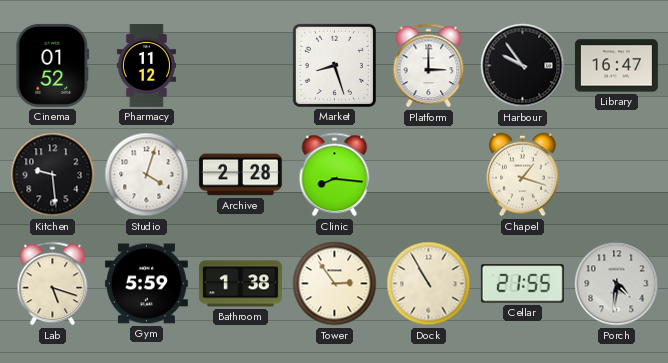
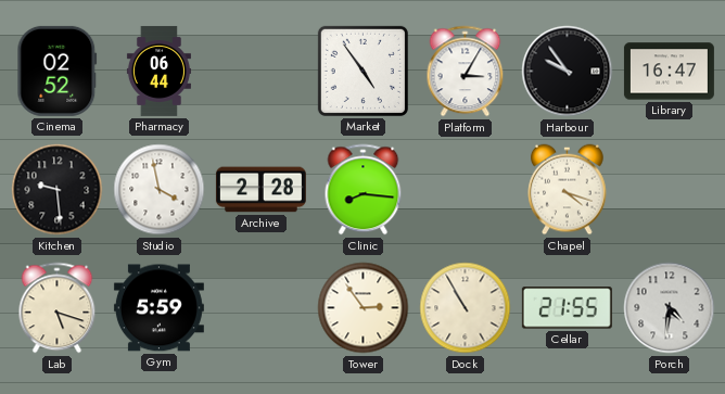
Cinema: 01:52 -> 02:52 (58, 71)
Pharmacy: 11:12 -> 06:44 (158, 71)
Market: 8:27 -> 4:54 (362, 71)
Platform: 3:00 -> 3:05 (466, 72)
Studio: 4:03 -> 3:58 (160, 190)
Chapel: 1:18 -> 4:18 (568, 190)
Bathroom: 1:38 -> none (240, 284)
